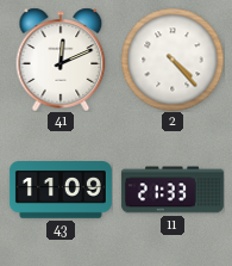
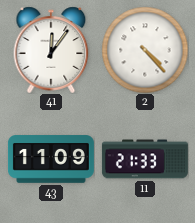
41: 12:11 -> 12:06 (51, 50)
